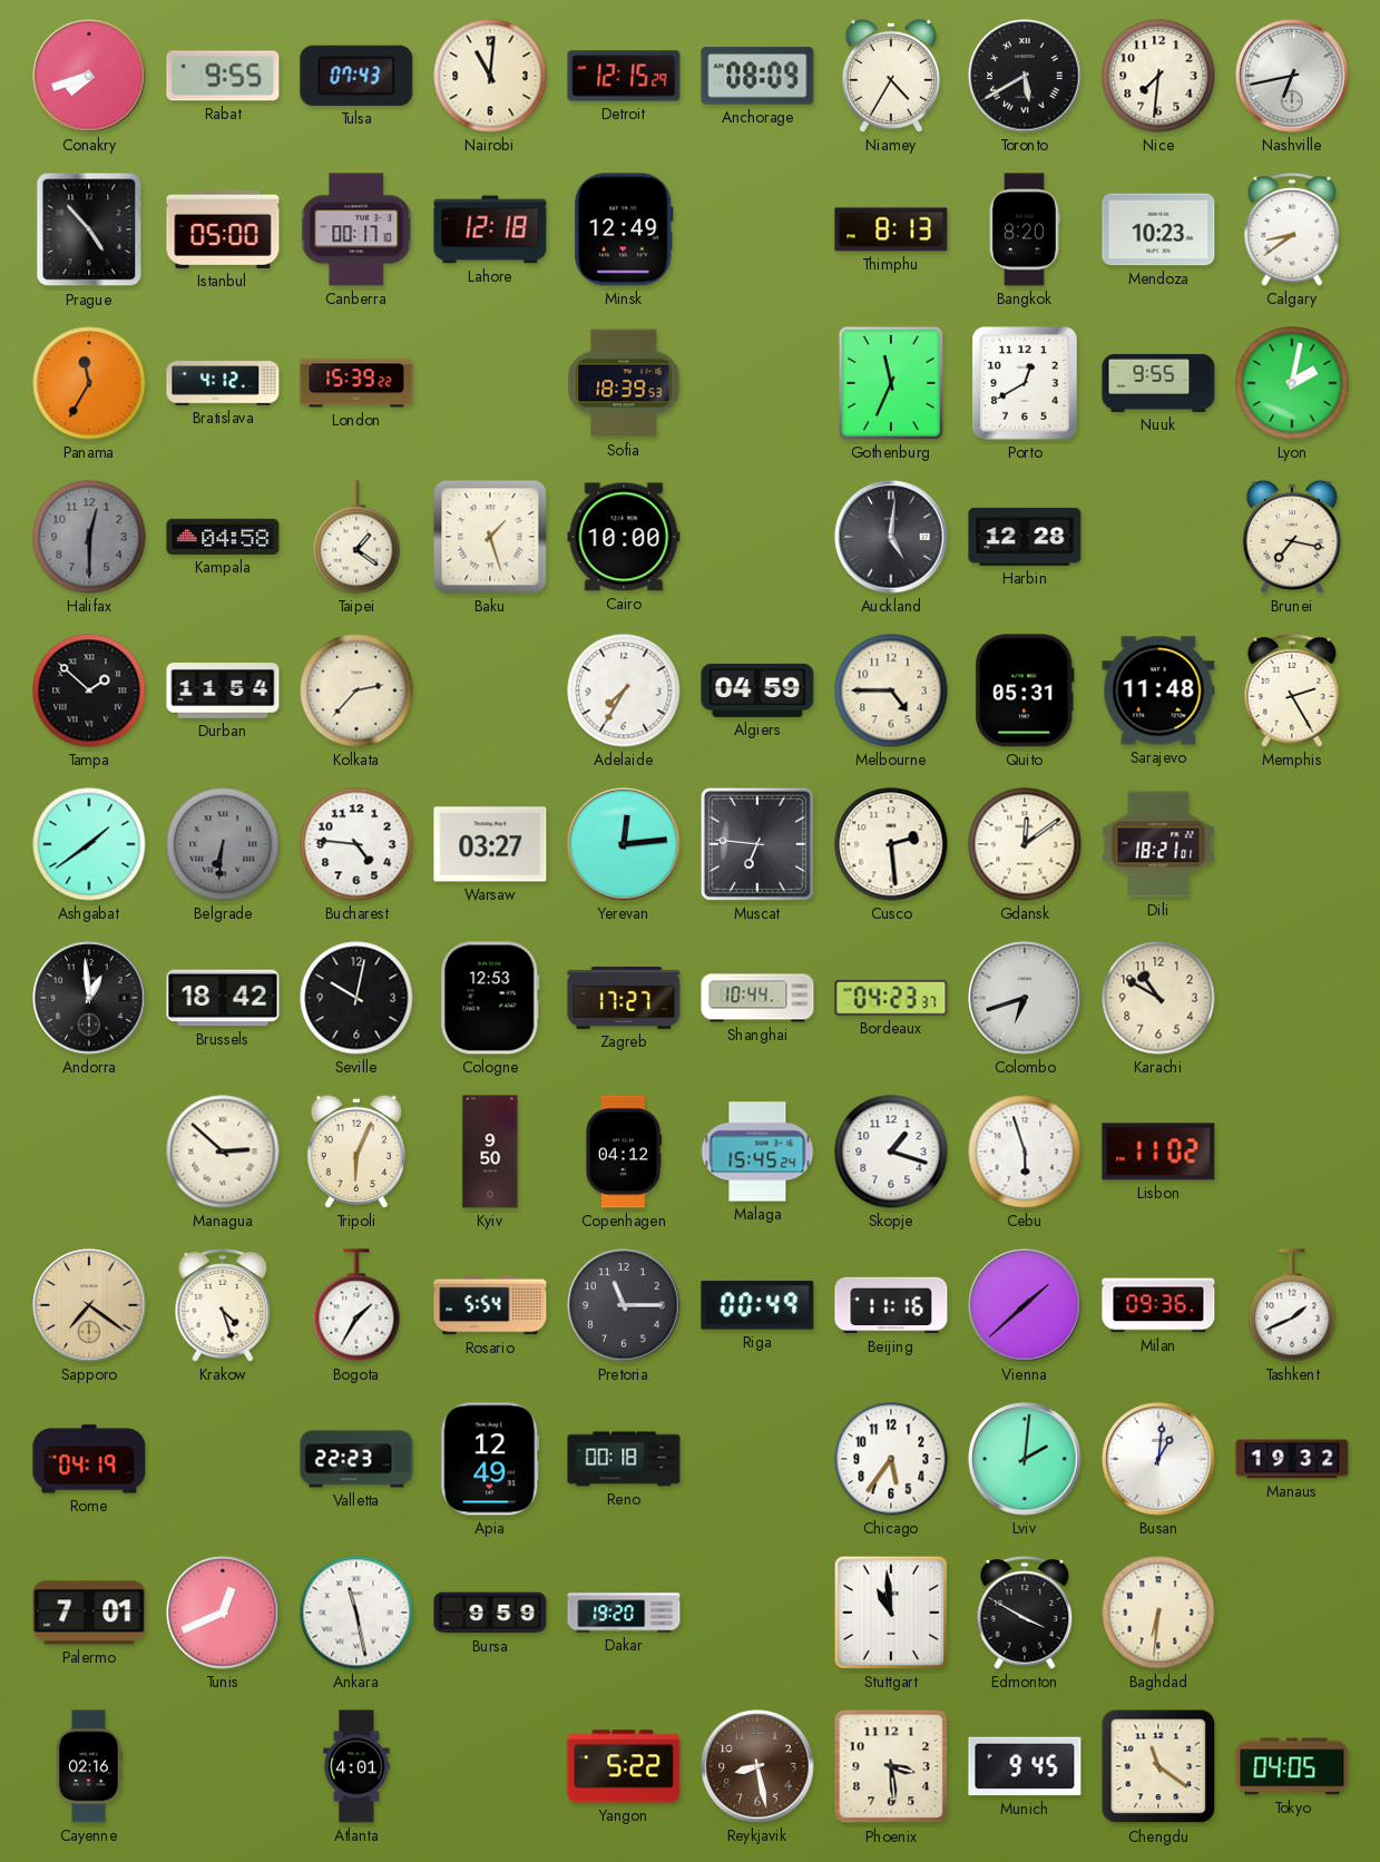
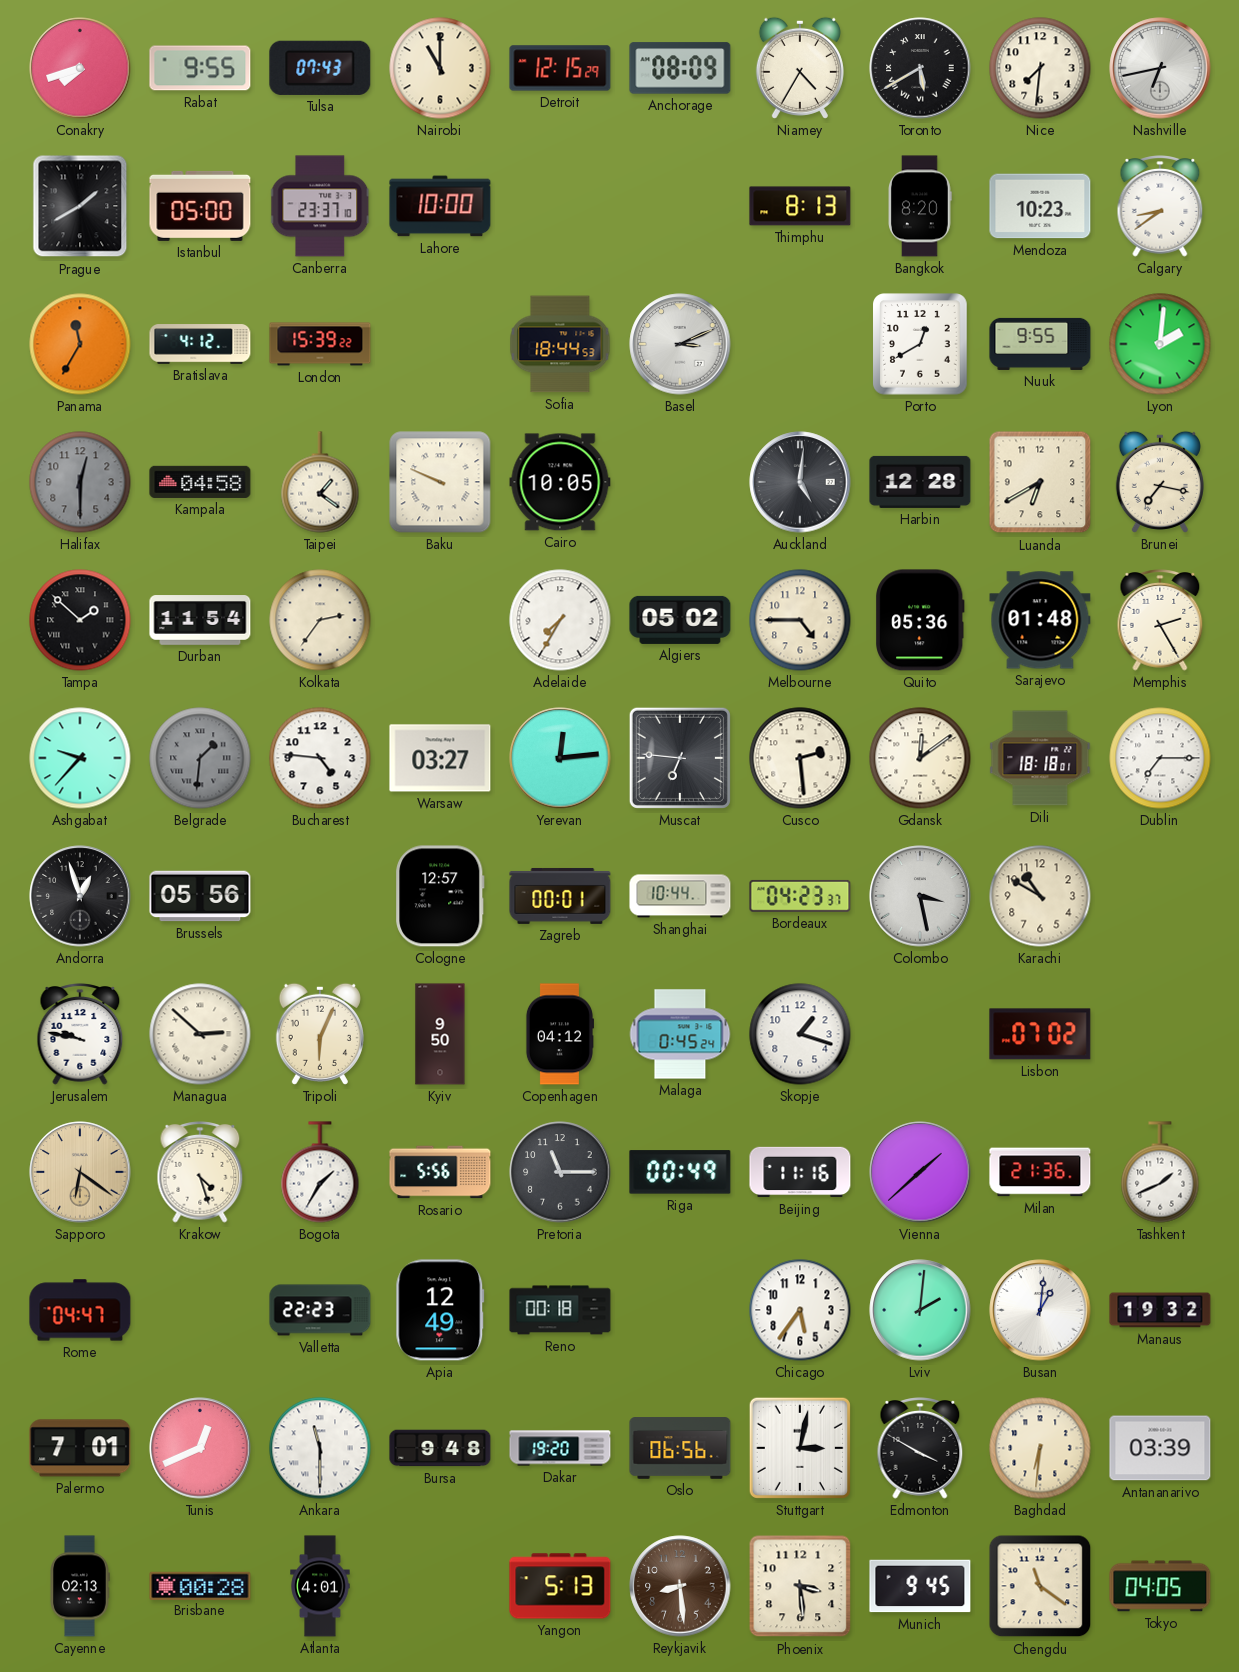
Nairobi: 11:01 -> 11:00 (440, 68)
Prague: 4:53 -> 1:40 (80, 206)
Canberra: 00:17 -> 23:37 (321, 206)
Lahore: 12:18 -> 10:00 (440, 206)
Minsk: 12:49 -> none (624, 229)
Sofia: 18:39 -> 18:44 (560, 344)
Basel: none -> 3:11 (680, 344)
Gothenburg: 11:34 -> none (891, 383)
Lyon: 2:02 -> 2:01 (1160, 344)
Baku: 1:27 -> 9:49 (440, 482)
Cairo: 10:00 -> 10:05 (560, 482)
Luanda: none -> 6:40 (1040, 482)
Kolkata: 2:37 -> 2:36 (320, 620)
Algiers: 04:59 -> 05:02 (680, 620)
Quito: 05:31 -> 05:36 (920, 620)
Sarajevo: 11:48 -> 01:48 (1040, 620)
Ashgabat: 1:39 -> 9:37 (80, 758)
Belgrade: 6:31 -> 1:31 (200, 758)
Dili: 18:21 -> 18:18 (1040, 758)
Dublin: none -> 7:15 (1160, 758)
Andorra: 12:59 -> 12:57 (80, 896)
Brussels: 18:42 -> 05:56 (200, 896)
Seville: 10:02 -> none (356, 998)
Cologne: 12:53 -> 12:57 (440, 896)
Zagreb: 17:27 -> 00:01 (560, 896)
Colombo: 6:42 -> 3:28 (920, 896)
Jerusalem: none -> 9:47 (80, 1034)
Malaga: 15:45 -> 0:45 (680, 1034)
Cebu: 5:57 -> none (1025, 1151)
Lisbon: 11:02 -> 07:02 (1040, 1034)
Sapporo: 7:21 -> 6:21 (80, 1172)
Rosario: 5:54 -> 5:56 (440, 1172)
Milan: 09:36 -> 21:36 (1040, 1172)
Rome: 04:19 -> 04:47 (80, 1310)
Ankara: 11:28 -> 11:30 (320, 1448)
Bursa: 9:59 -> 9:48 (440, 1448)
Oslo: none -> 06:56 (680, 1448)
Stuttgart: 10:59 -> 3:02 (800, 1448)
Antananarivo: none -> 03:39 (1160, 1448)
Cayenne: 02:16 -> 02:13 (80, 1586)
Brisbane: none -> 00:28 (200, 1585)
Yangon: 5:22 -> 5:13 (560, 1586)
Reykjavik: 8:28 -> 8:29 (680, 1586)
